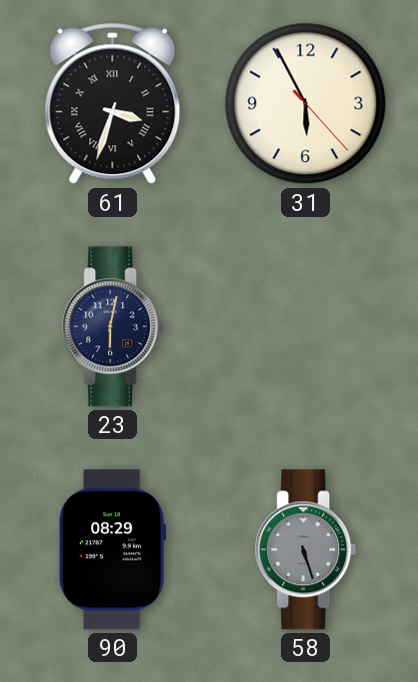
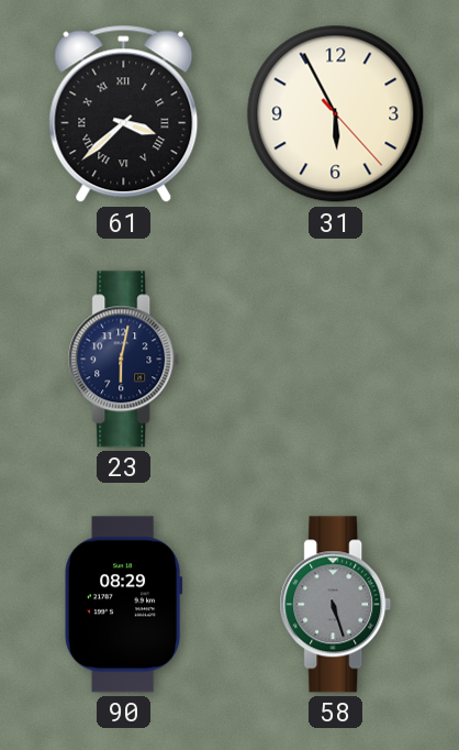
61: 3:33 -> 3:38 (124, 114)
